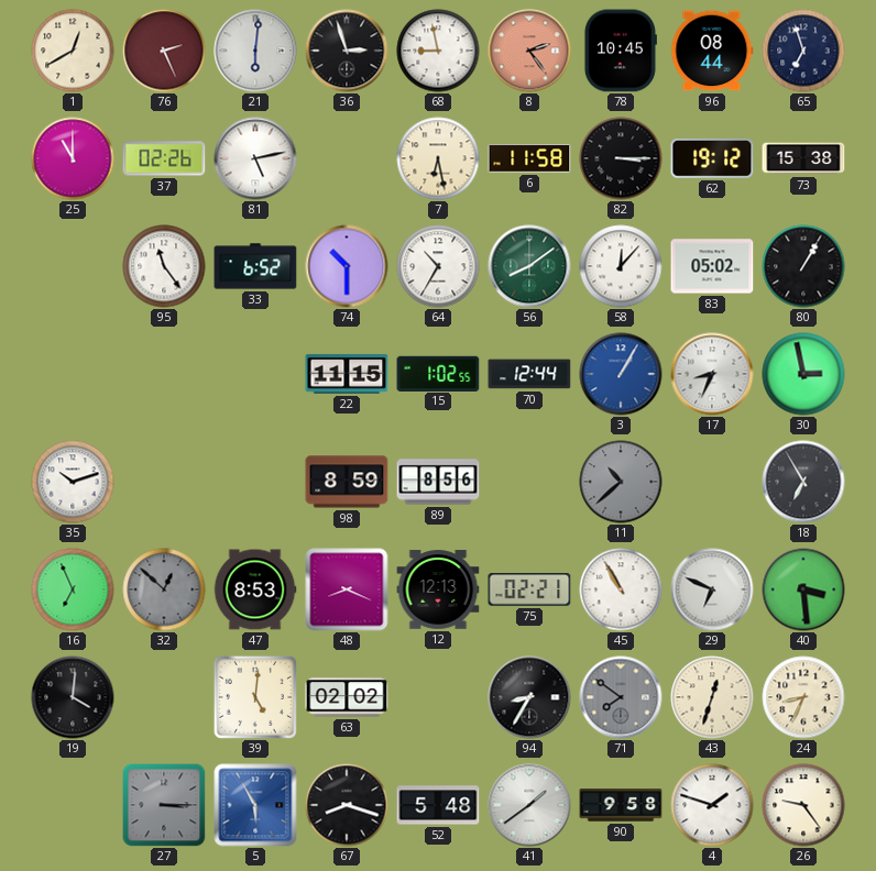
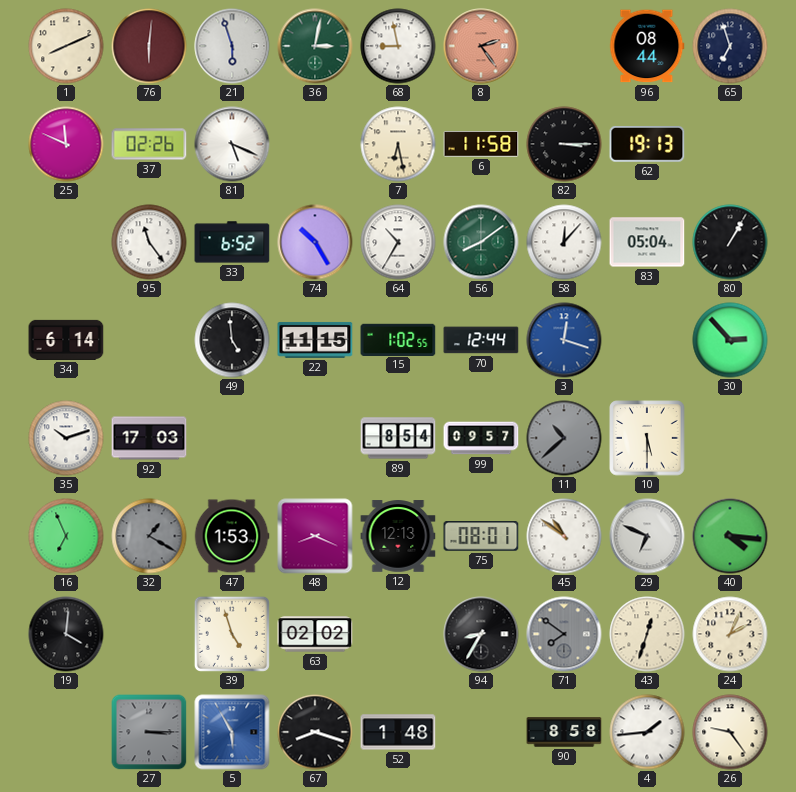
1: 12:40 -> 8:11 (66, 46)
76: 2:26 -> 6:01 (149, 46)
21: 6:01 -> 5:57 (232, 46)
36: 2:57 -> 3:02 (315, 46)
36 dial: black -> green (315, 46)
78: 10:45 -> none (620, 51)
25: 11:00 -> 11:49 (66, 144)
81: 5:13 -> 5:19 (232, 144)
62: 19:12 -> 19:13 (647, 145)
73: 15:38 -> none (803, 158)
74: 10:30 -> 10:25 (315, 242)
83: 05:02 -> 05:04 (647, 242)
34: none -> 6:14 (66, 340)
49: none -> 4:59 (232, 340)
3: 1:05 -> 12:18 (564, 340)
17: 8:34 -> none (712, 374)
30: 2:58 -> 2:53 (730, 340)
92: none -> 17:03 (149, 438)
98: 8:59 -> none (347, 482)
89: 8:56 -> 8:54 (398, 438)
99: none -> 09:57 (481, 438)
10: none -> 5:30 (647, 438)
18: 6:55 -> none (803, 482)
32: 12:52 -> 1:20 (149, 536)
47: 8:53 -> 1:53 (232, 536)
75: 02:21 -> 08:01 (481, 536)
45: 10:55 -> 10:51 (564, 536)
40: 3:29 -> 4:16 (730, 536)
39: 5:01 -> 4:57 (232, 634)
24: 8:34 -> 2:04 (730, 634)
52: 5:48 -> 1:48 (398, 732)
41: 1:39 -> none (529, 805)
90: 9:58 -> 8:58 (564, 732)
4: 1:48 -> 1:44 (647, 732)
